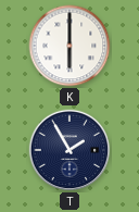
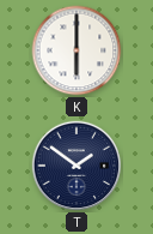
T: 1:55 -> 1:51 (76, 166)
